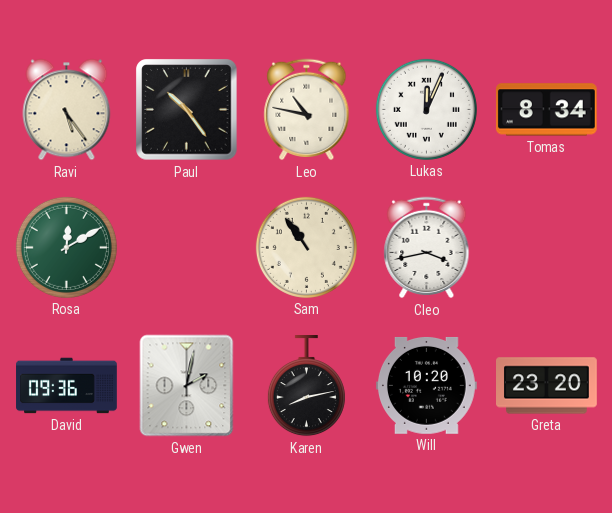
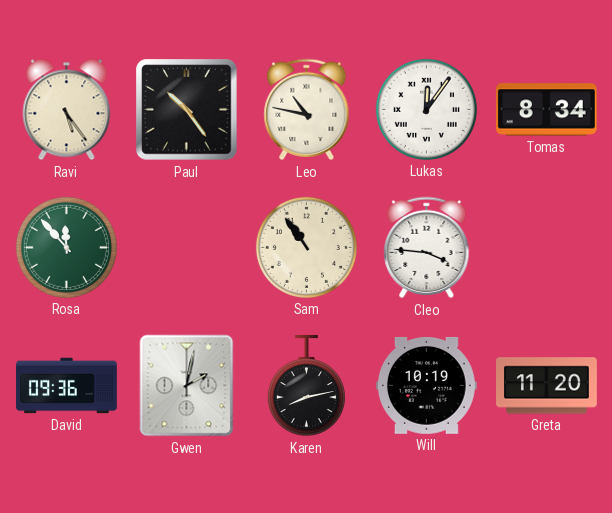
Lukas: 12:04 -> 12:06 (426, 109)
Rosa: 12:10 -> 11:53 (66, 247)
Cleo: 3:43 -> 3:46 (427, 248)
Will: 10:20 -> 10:19 (426, 385)
Greta: 23:20 -> 11:20 (547, 386)
